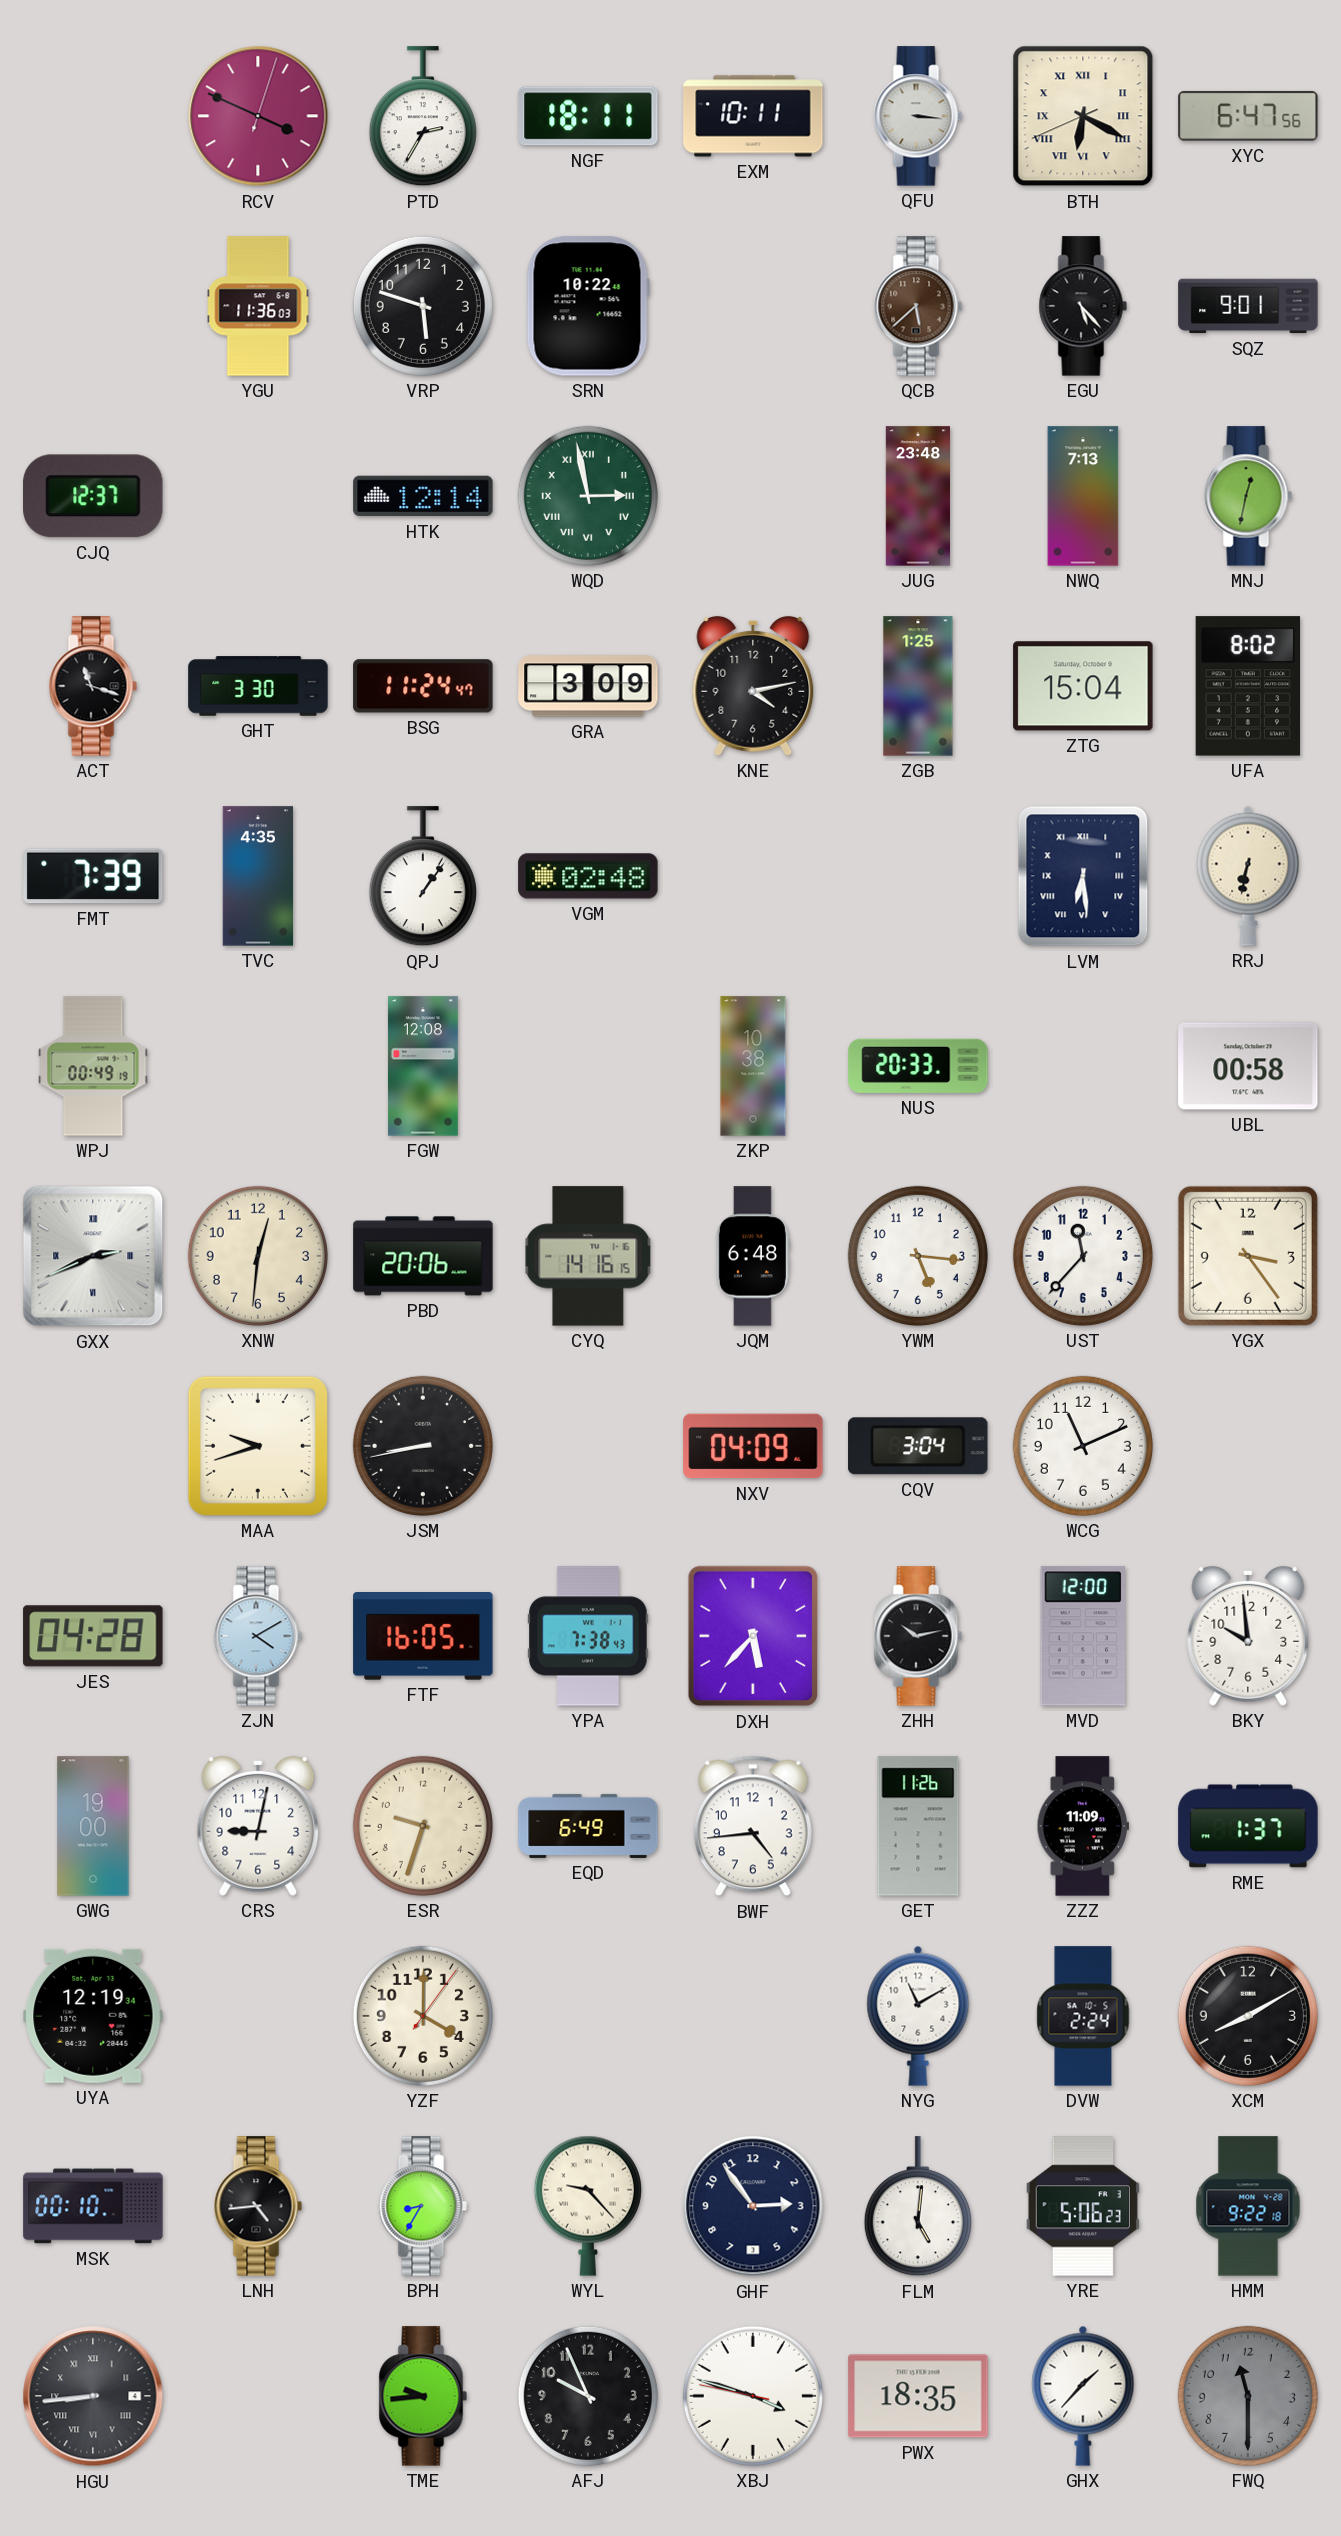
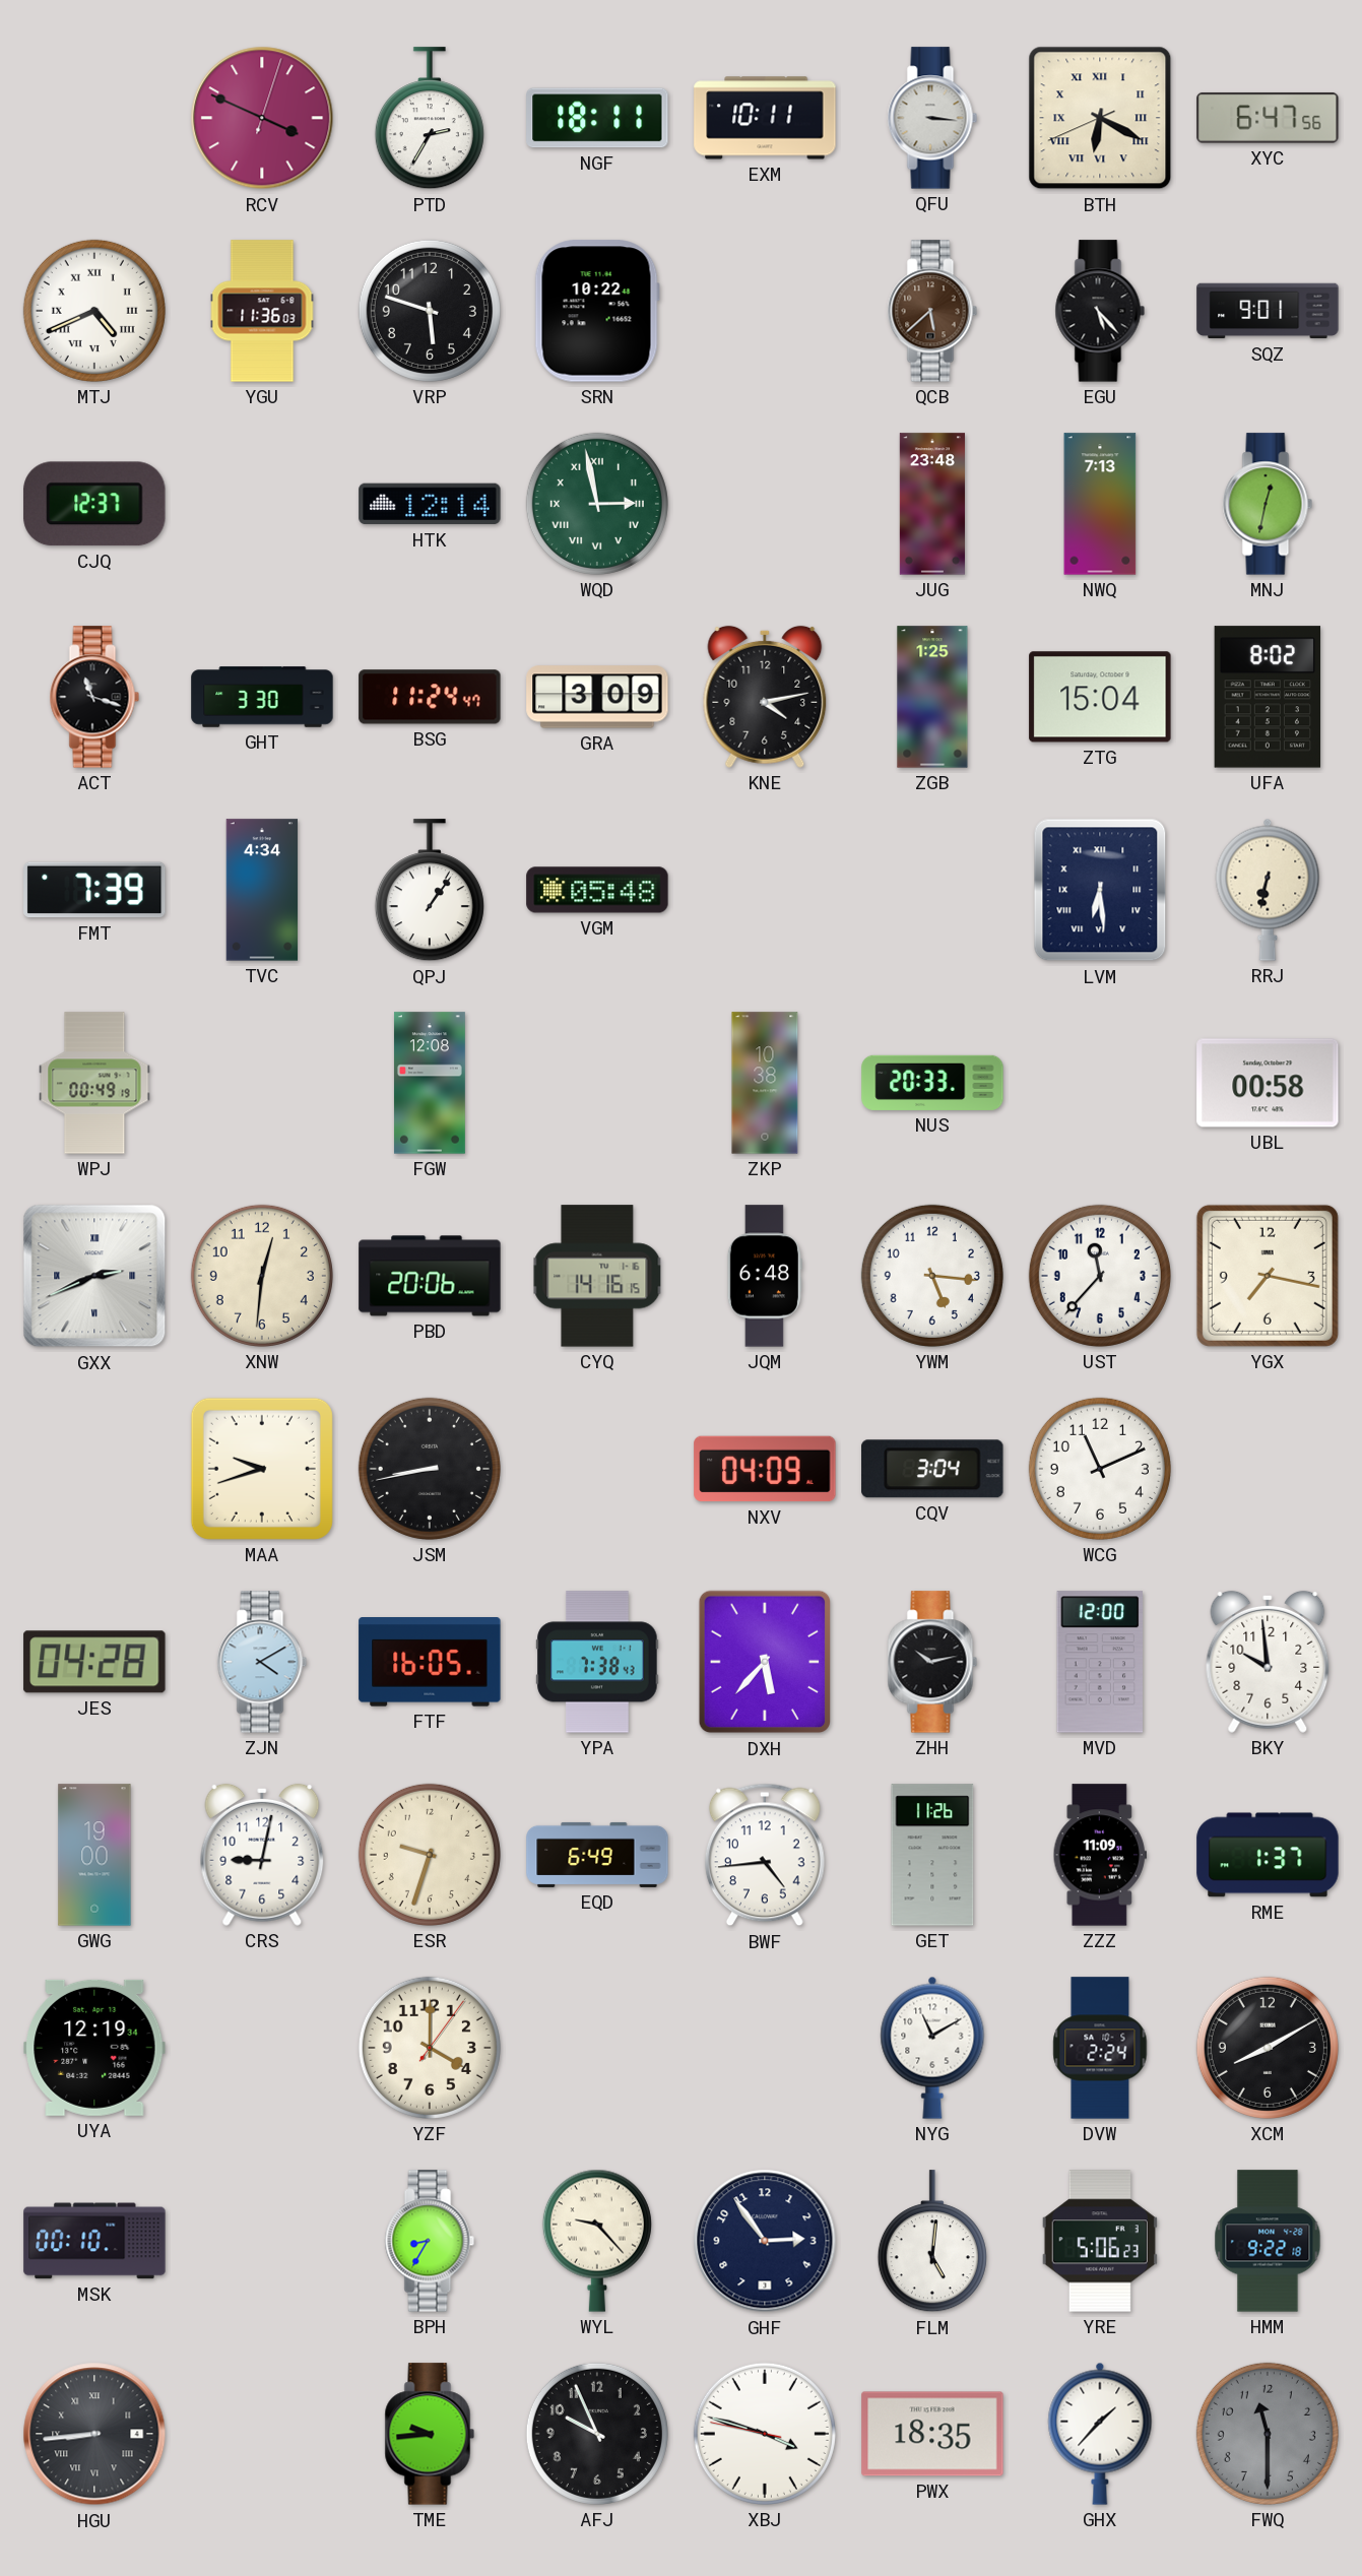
MTJ: none -> 4:41 (94, 311)
TVC: 4:35 -> 4:34 (262, 890)
VGM: 02:48 -> 05:48 (597, 890)
YGX: 3:24 -> 7:17 (1268, 1276)
LNH: 4:44 -> none (258, 2206)
